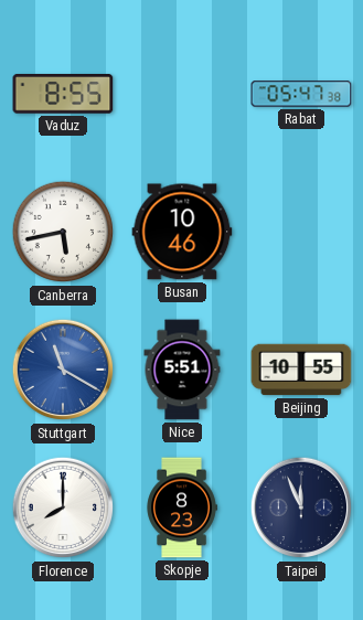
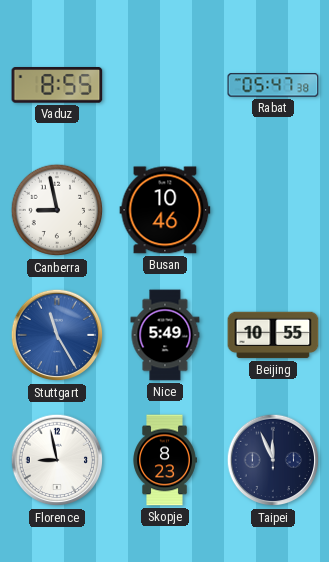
Canberra: 5:43 -> 8:58 (57, 210)
Stuttgart: 11:20 -> 11:25 (57, 335)
Nice: 5:51 -> 5:49 (165, 335)
Florence: 8:00 -> 8:58 (57, 460)
